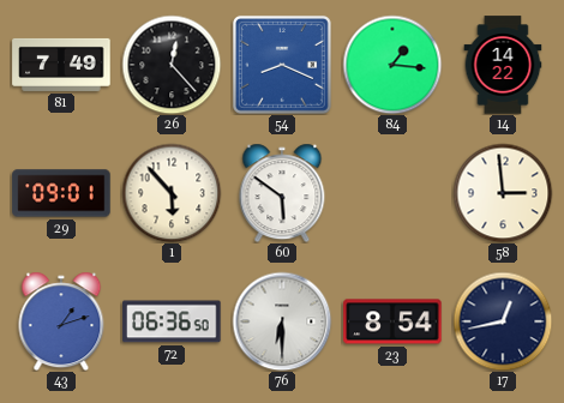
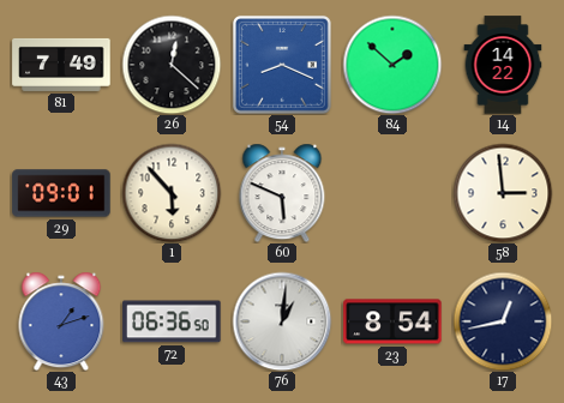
26: 12:23 -> 12:22 (172, 65)
84: 1:16 -> 1:52 (392, 65)
60: 5:51 -> 5:49 (282, 193)
76: 6:30 -> 1:01 (282, 321)
